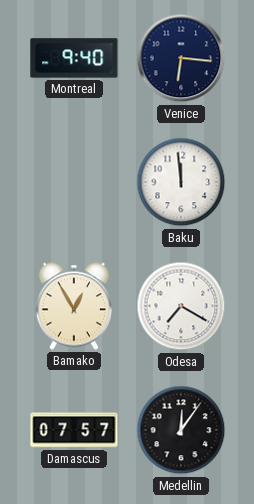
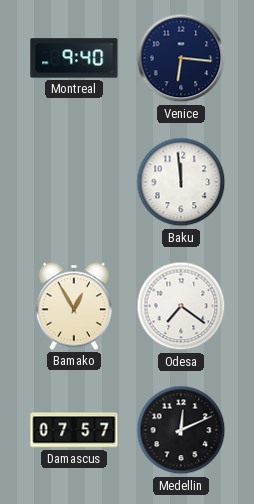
Odesa: 7:20 -> 7:21 (181, 306)
Medellin: 12:06 -> 12:11 (181, 430)
